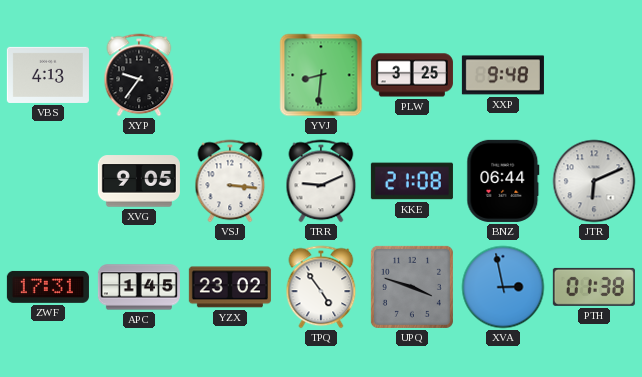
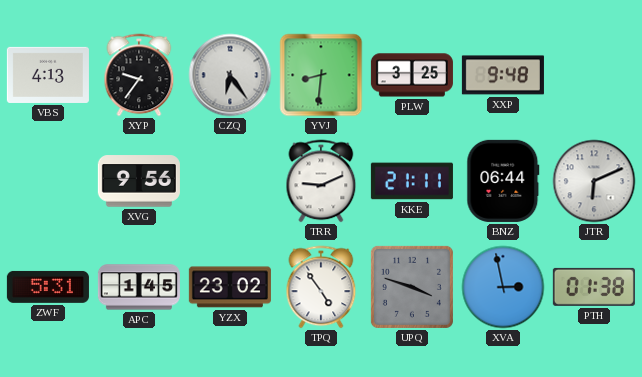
CZQ: none -> 6:24 (230, 75)
XVG: 9:05 -> 9:56 (139, 181)
VSJ: 3:16 -> none (230, 181)
KKE: 21:08 -> 21:11 (412, 181)
ZWF: 17:31 -> 5:31 (48, 287)
